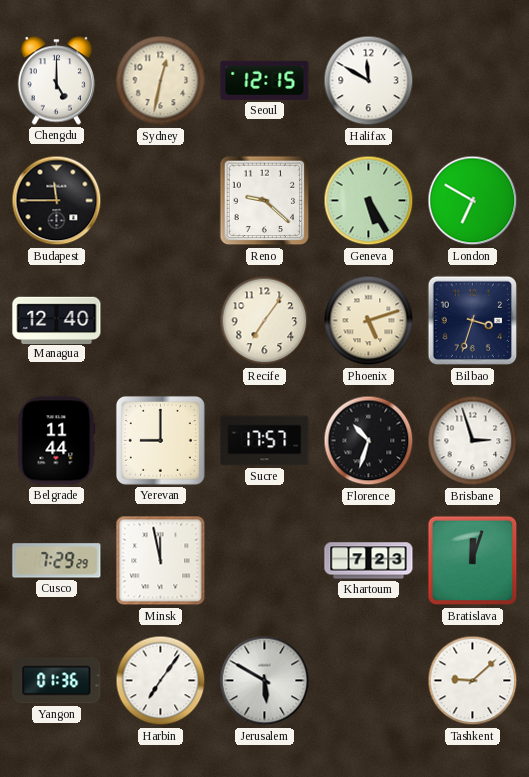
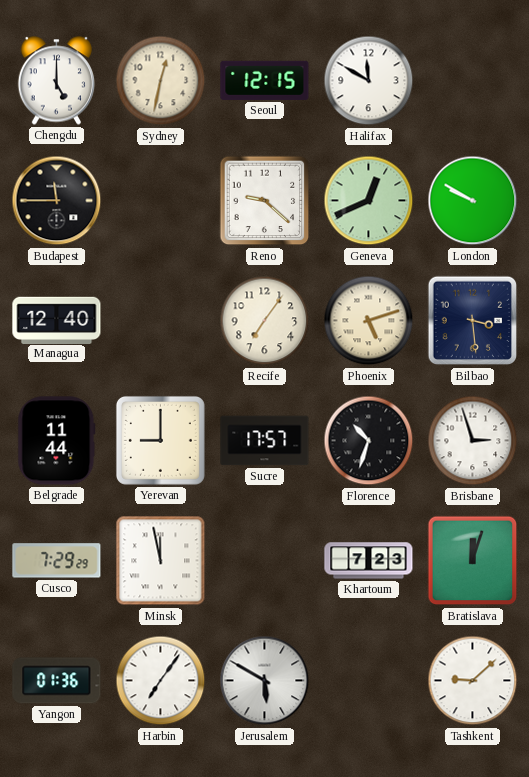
Geneva: 5:25 -> 12:41 (369, 201)
London: 6:50 -> 9:50 (473, 201)
Bilbao: 3:33 -> 3:29 (473, 321)
